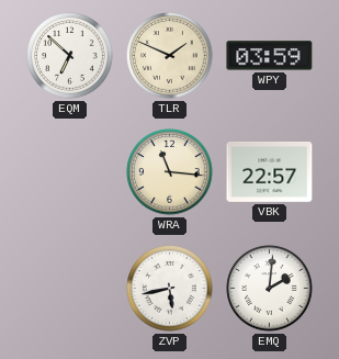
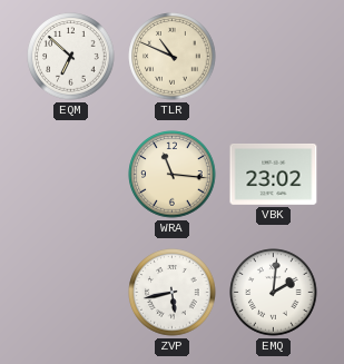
TLR: 1:49 -> 10:49 (173, 57)
WPY: 03:59 -> none (270, 56)
VBK: 22:57 -> 23:02 (274, 175)
